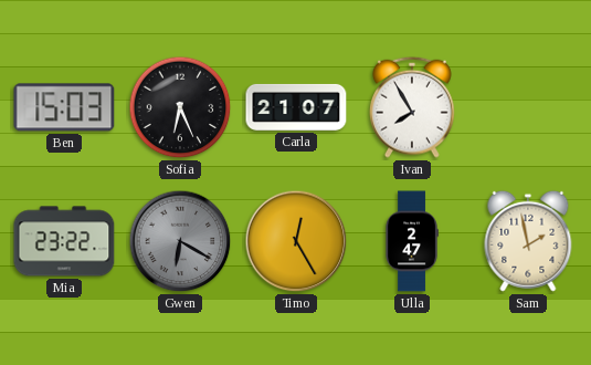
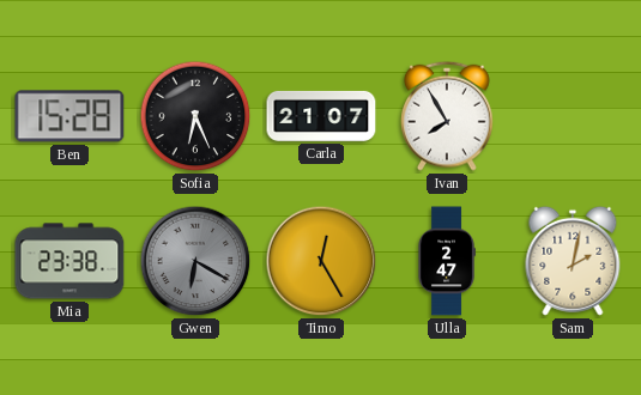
Ben: 15:03 -> 15:28 (69, 116)
Mia: 23:22 -> 23:38 (69, 261)
Sam: 1:58 -> 2:02 (573, 261)
